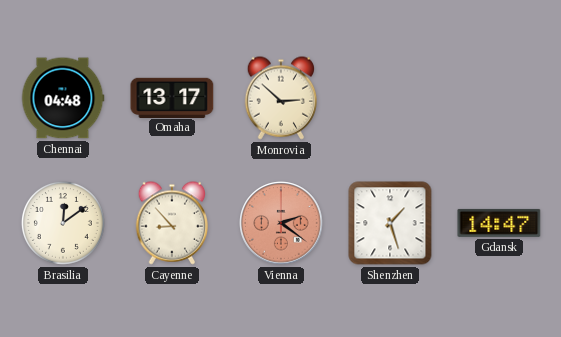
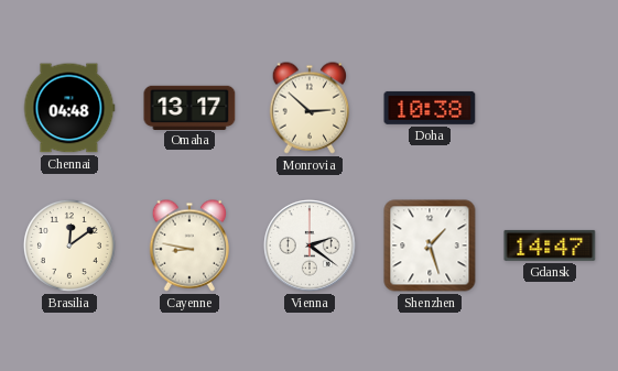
Doha: none -> 10:38 (430, 108)
Cayenne: 8:53 -> 8:47 (188, 245)
Vienna dial: salmon -> white (310, 245)
